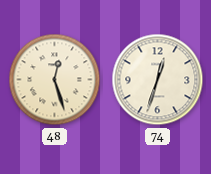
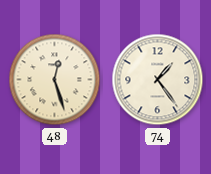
74: 12:33 -> 1:24 (158, 80)
